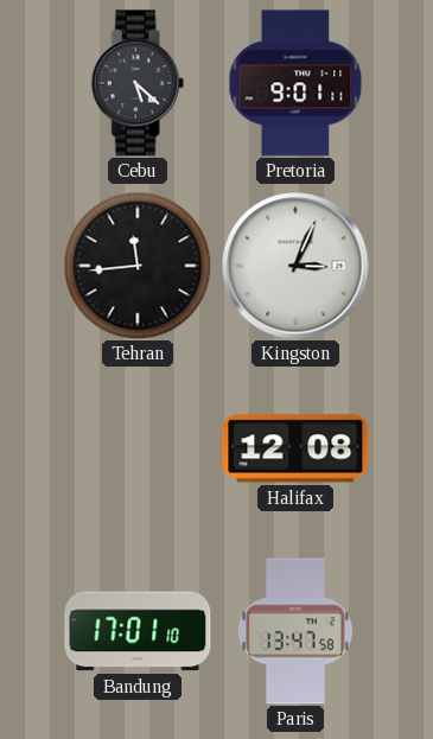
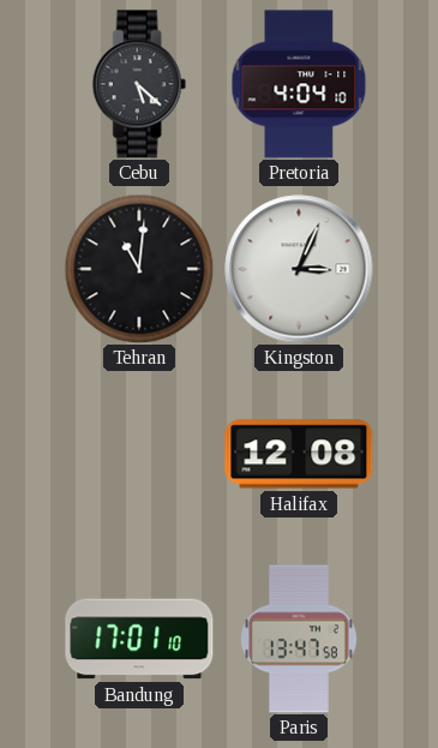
Pretoria: 9:01 -> 4:04 (299, 84)
Tehran: 11:44 -> 11:01 (139, 269)
